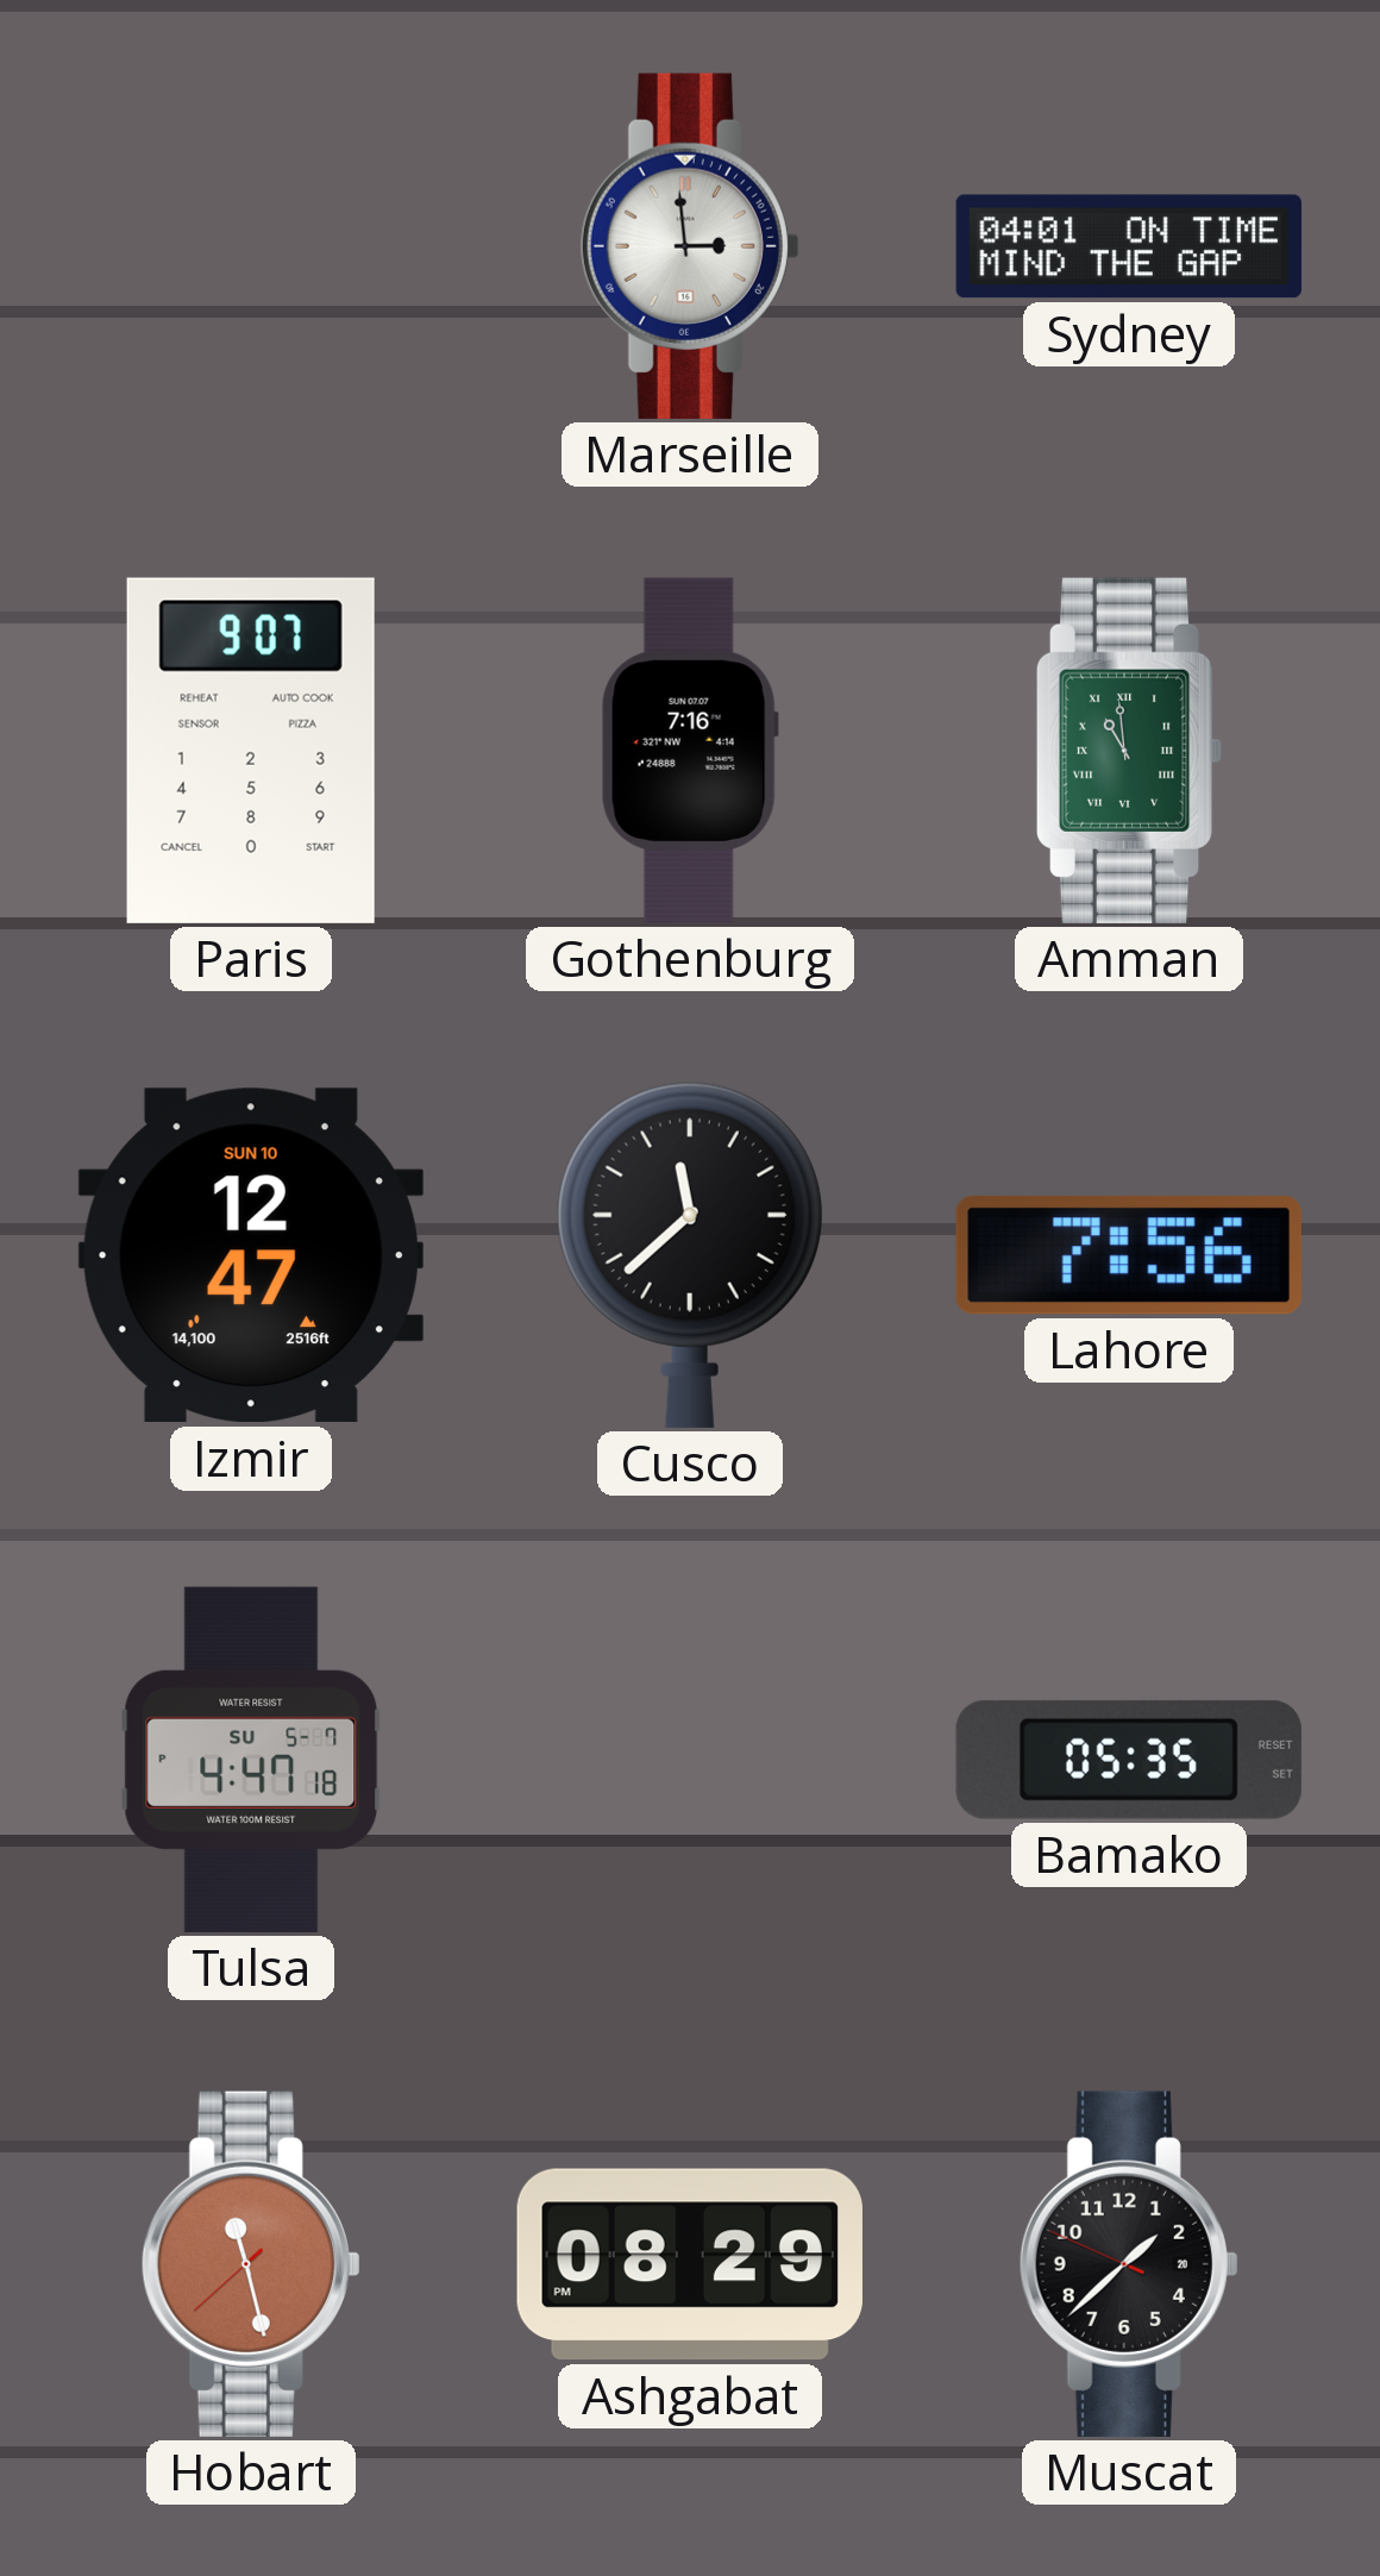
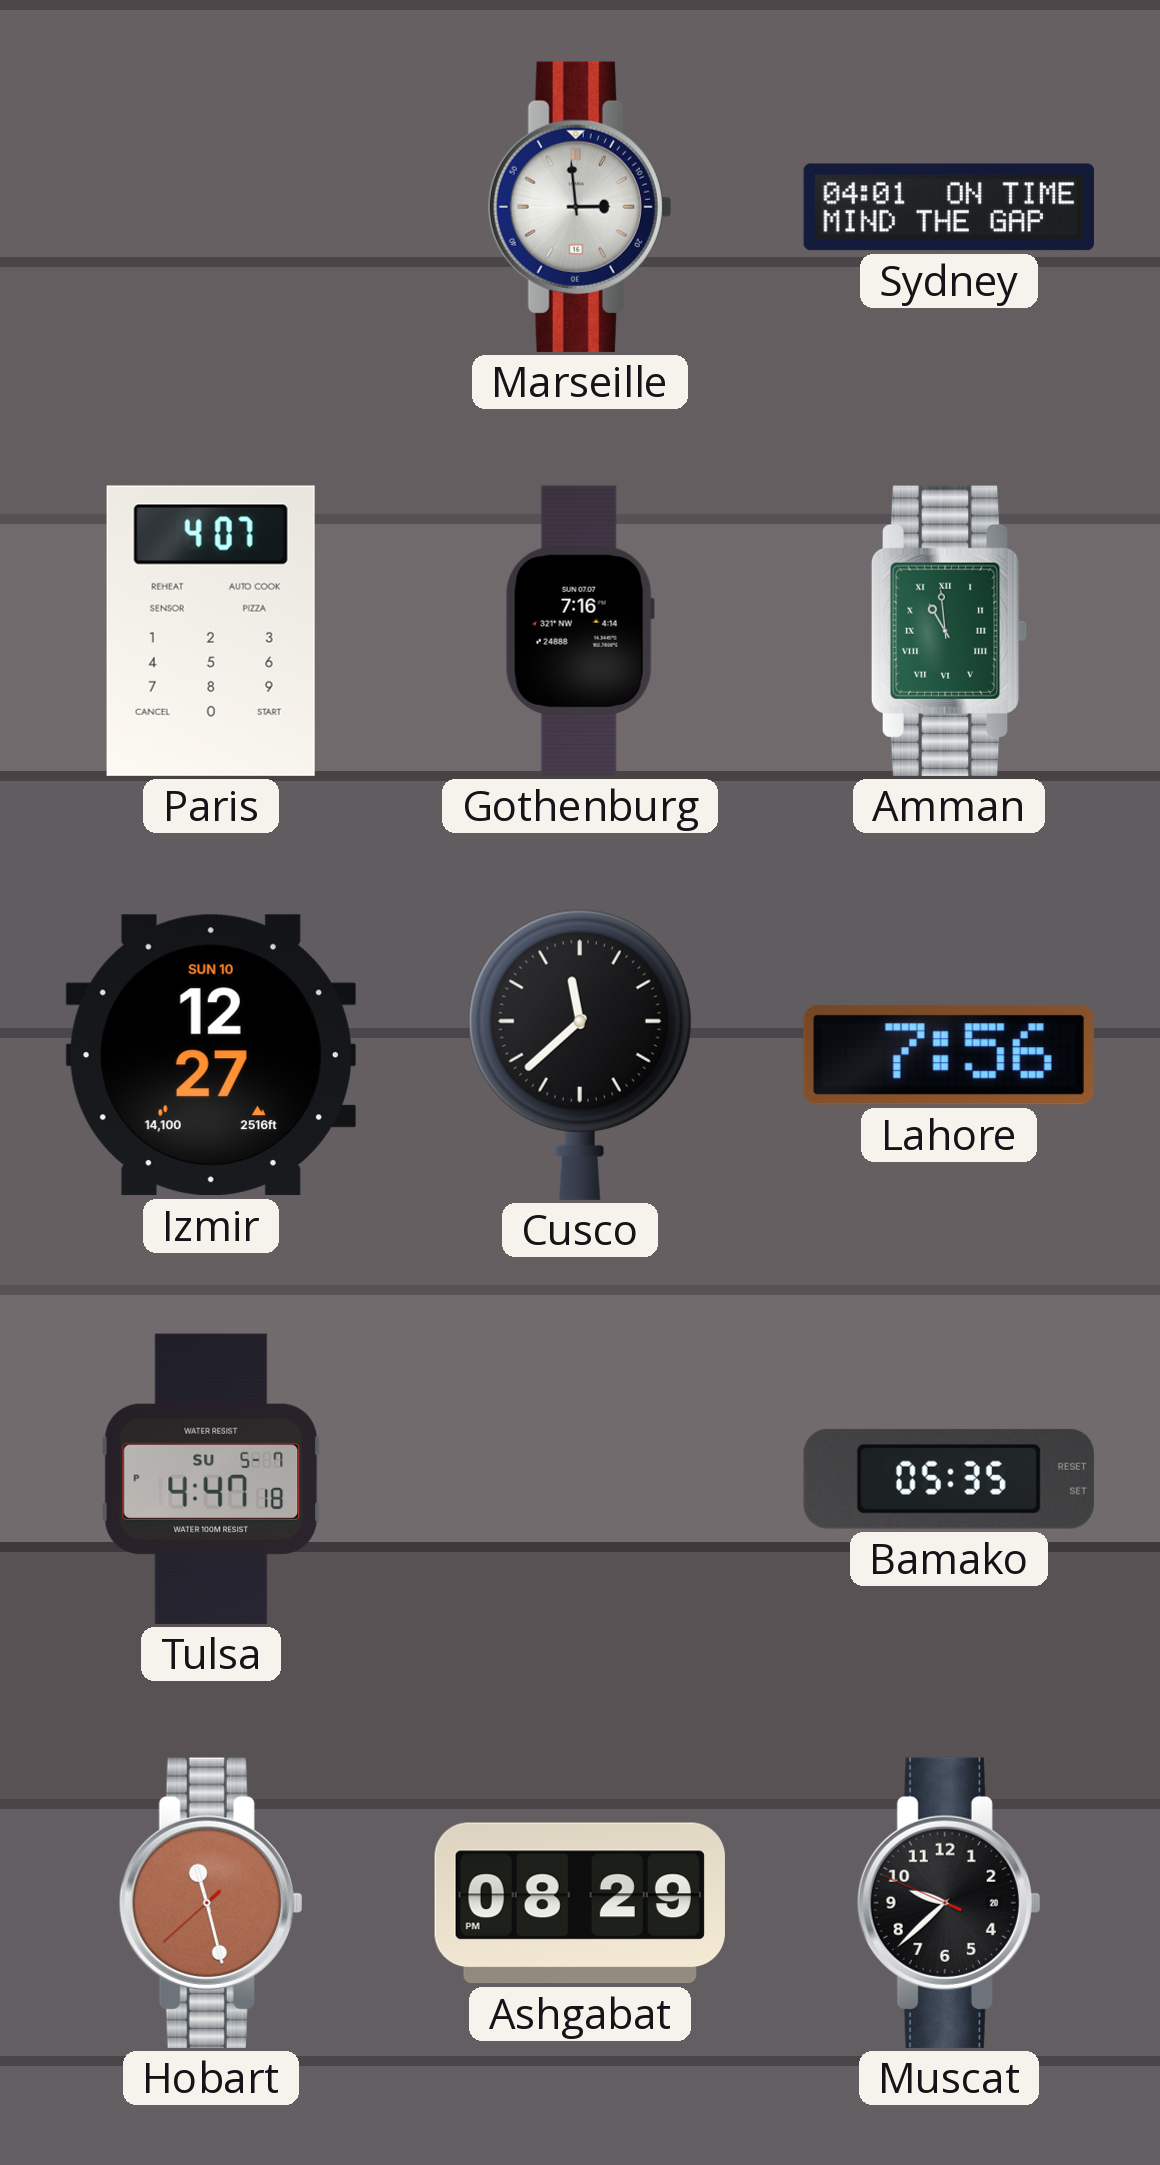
Paris: 9:07 -> 4:07 (211, 631)
Izmir: 12:47 -> 12:27 (211, 1055)
Muscat: 1:37 -> 9:37 (949, 1903)
